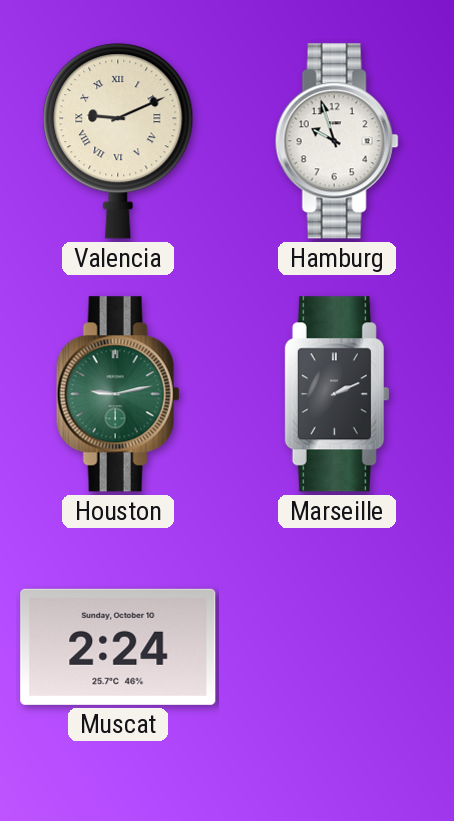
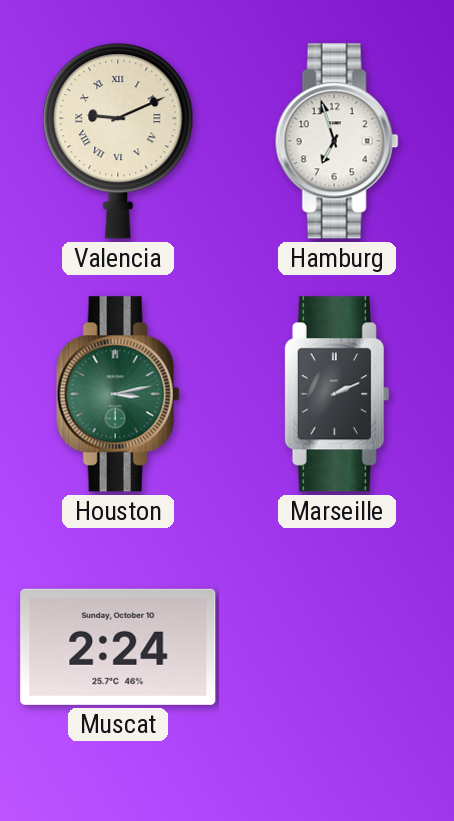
Hamburg: 9:57 -> 6:57 (337, 141)
Houston: 9:13 -> 3:13 (118, 394)
